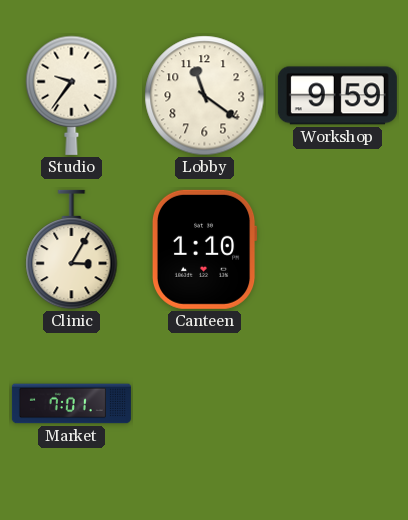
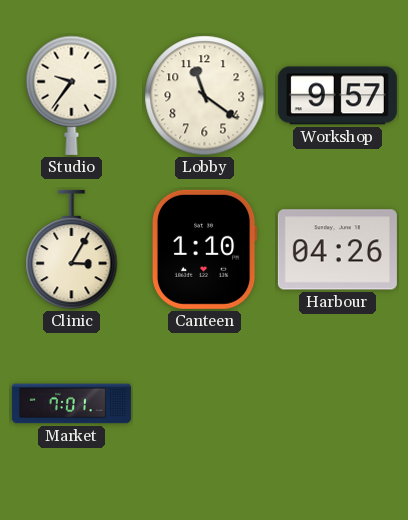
Workshop: 9:59 -> 9:57 (337, 96)
Harbour: none -> 04:26 (337, 250)
